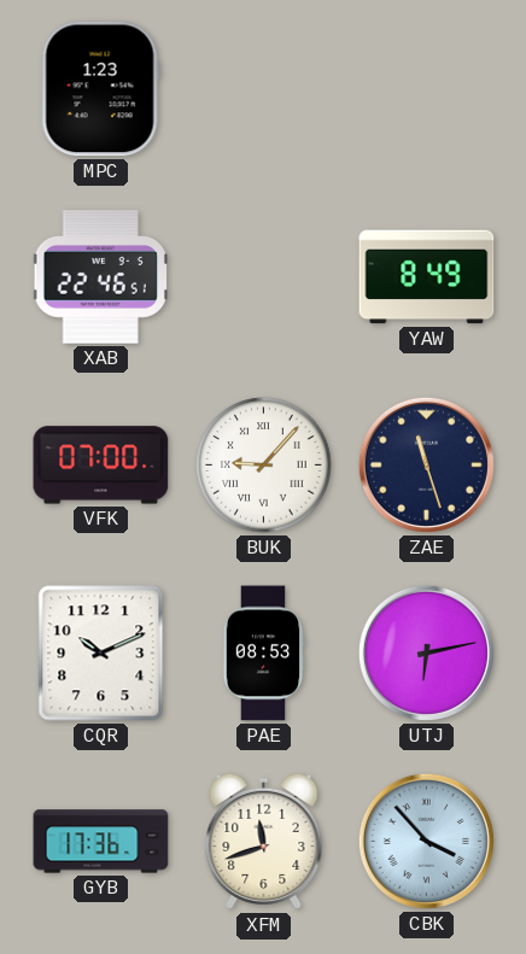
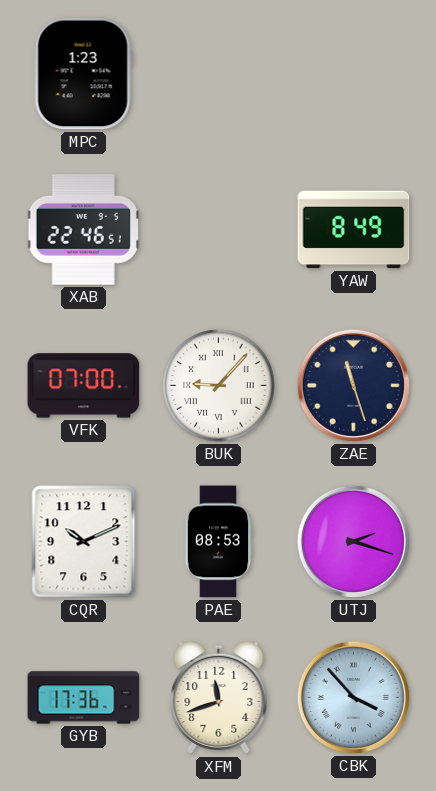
UTJ: 6:13 -> 2:18 (353, 541)
